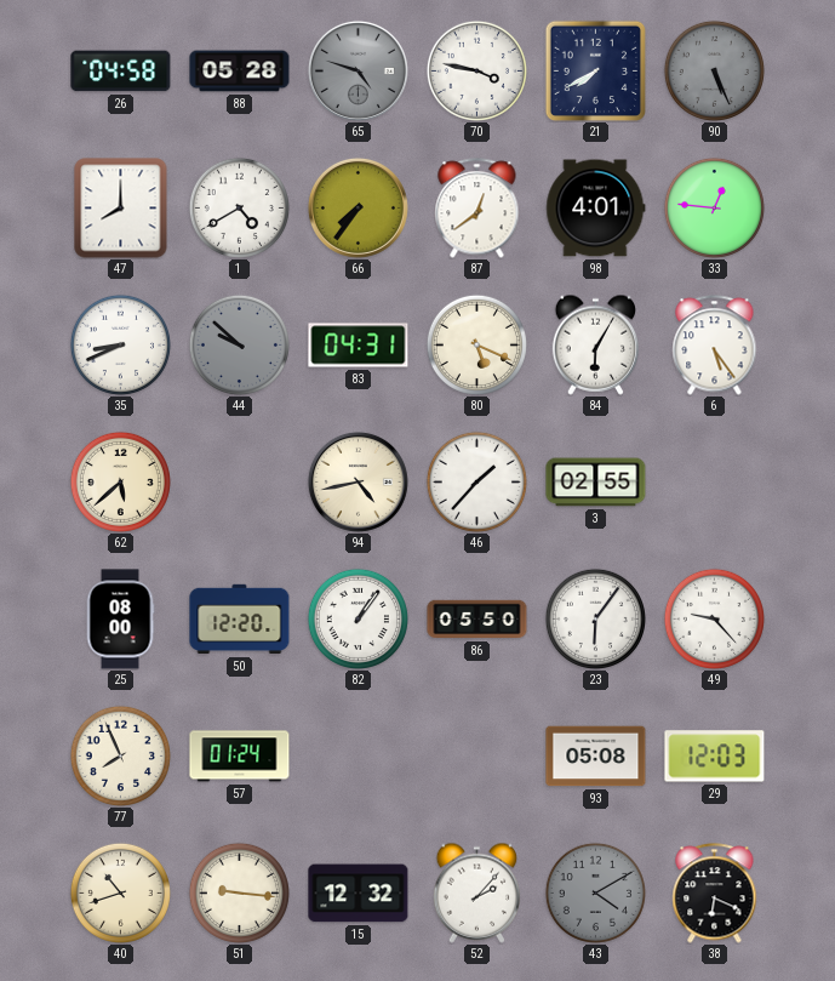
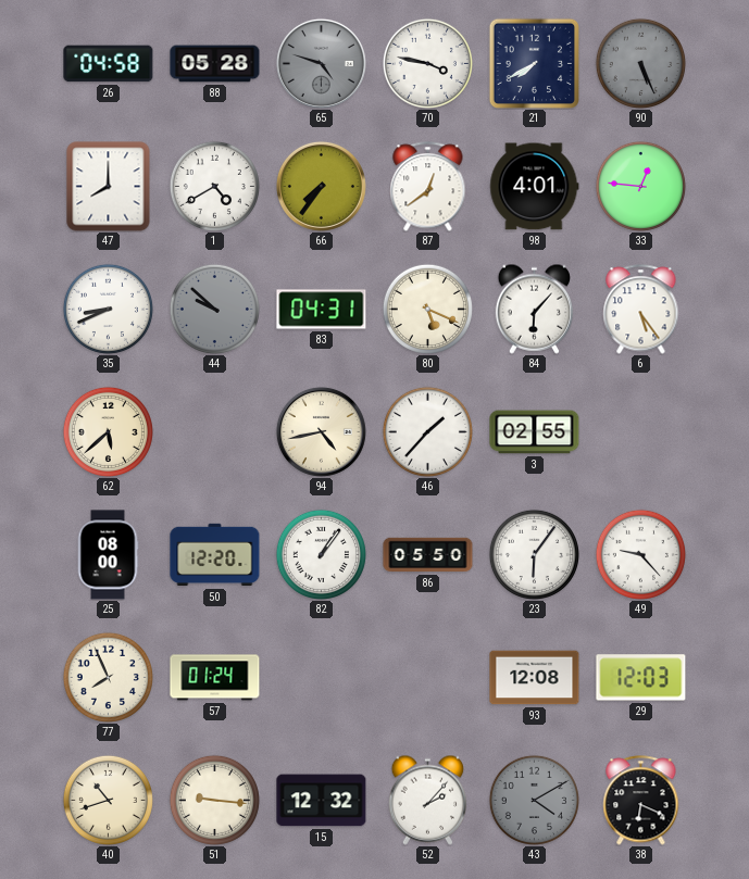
84: 6:05 -> 6:07 (535, 309)
93: 05:08 -> 12:08 (535, 678)
